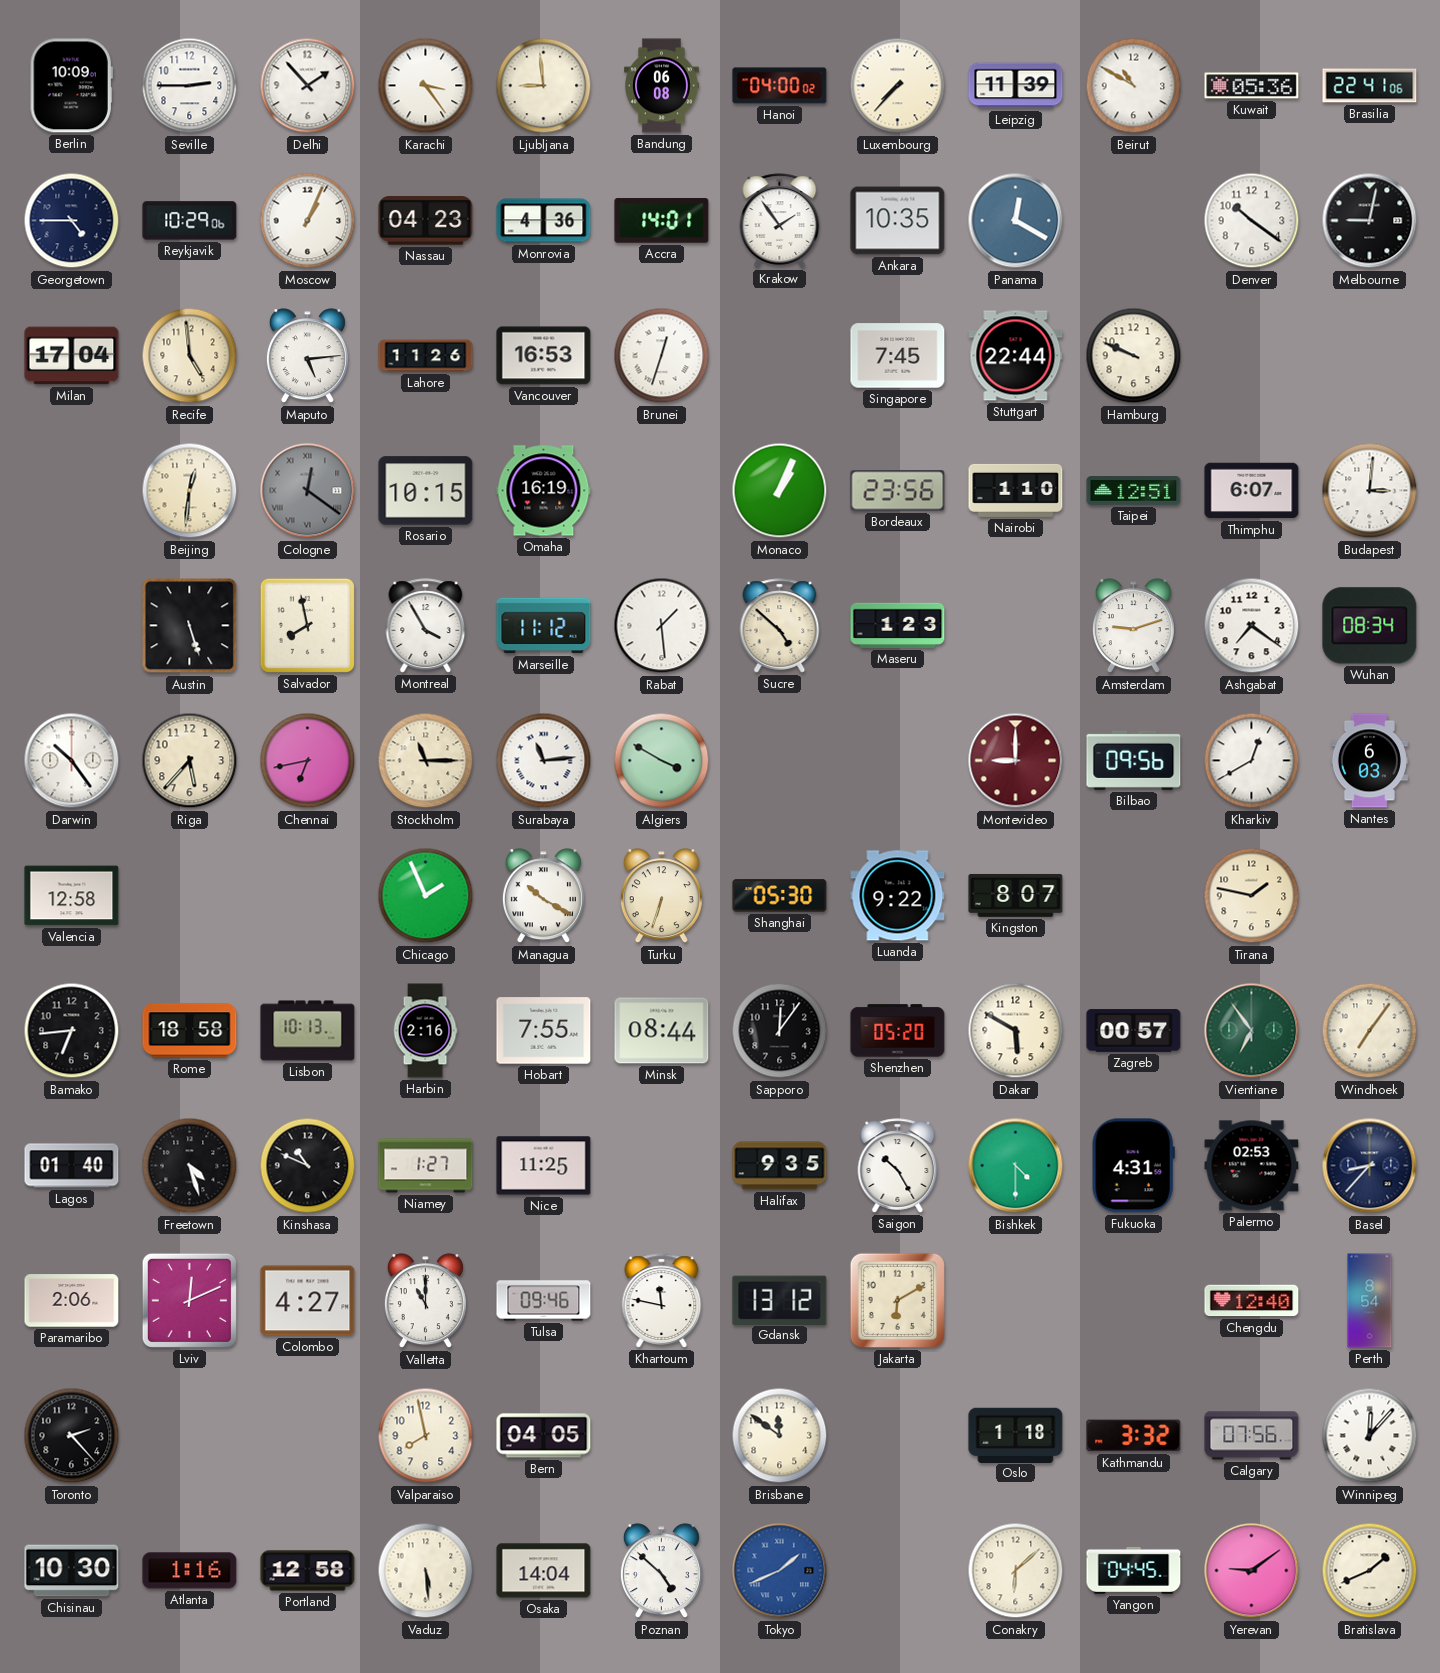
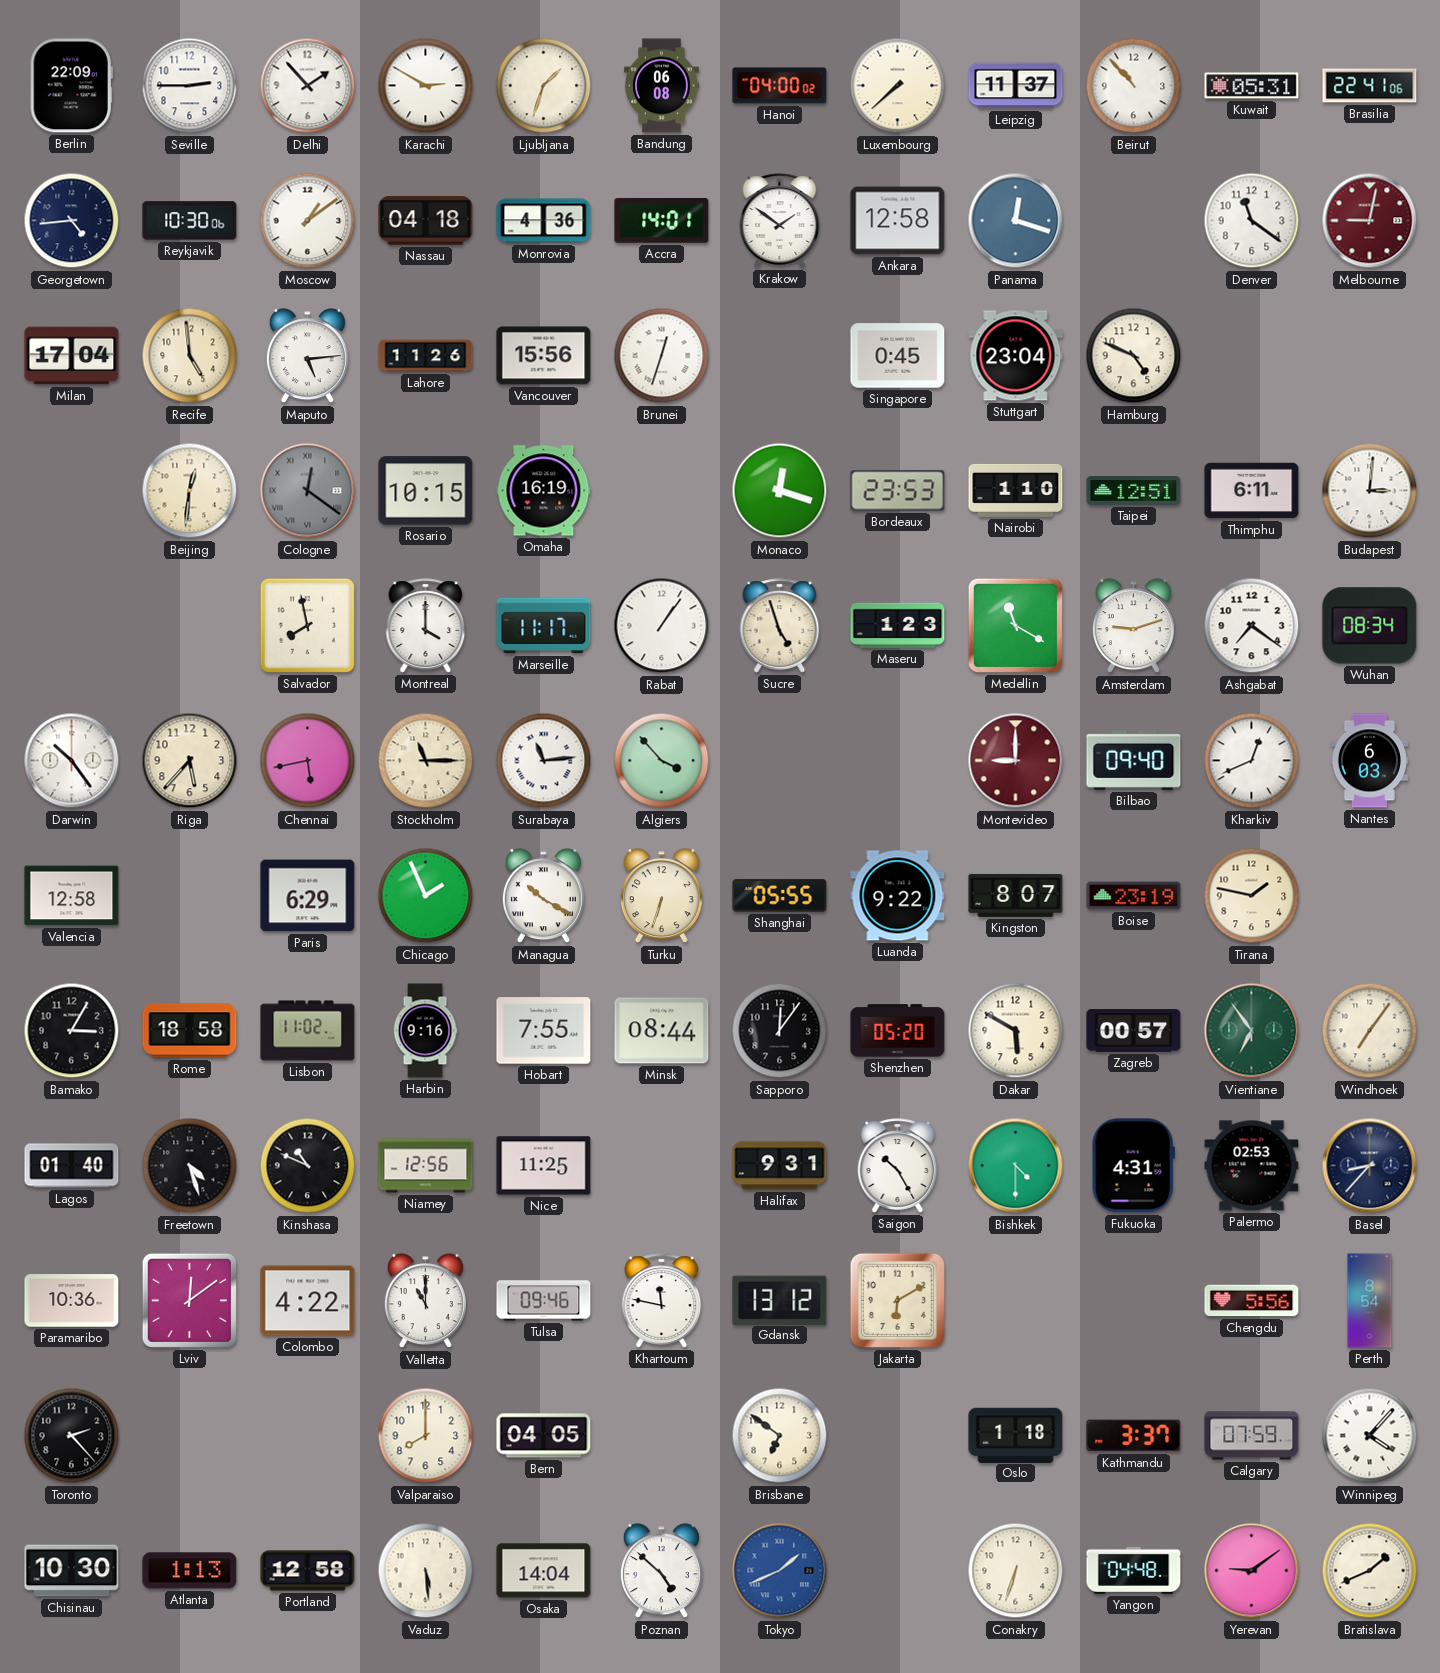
Berlin: 10:09 -> 22:09 (71, 86)
Karachi: 3:24 -> 2:50 (426, 86)
Ljubljana: 8:59 -> 1:33 (544, 86)
Luxembourg: 7:37 -> 7:38 (898, 86)
Leipzig: 11:39 -> 11:37 (1016, 86)
Beirut: 10:50 -> 10:53 (1134, 86)
Kuwait: 05:36 -> 05:31 (1252, 86)
Georgetown: 4:45 -> 4:44 (72, 221)
Reykjavik: 10:29 -> 10:30 (190, 221)
Moscow: 1:04 -> 1:09 (308, 221)
Nassau: 04:23 -> 04:18 (426, 221)
Krakow: 1:54 -> 1:51 (780, 221)
Ankara: 10:35 -> 12:58 (898, 221)
Panama: 12:20 -> 12:18 (1016, 221)
Denver: 10:21 -> 11:21 (1252, 221)
Melbourne dial: black -> burgundy (1370, 221)
Vancouver: 16:53 -> 15:56 (544, 356)
Singapore: 7:45 -> 0:45 (898, 356)
Stuttgart: 22:44 -> 23:04 (1016, 356)
Hamburg: 9:49 -> 4:49 (1134, 356)
Monaco: 1:04 -> 12:18 (780, 491)
Bordeaux: 23:56 -> 23:53 (898, 491)
Thimphu: 6:07 -> 6:11 (1252, 491)
Austin: 5:27 -> none (190, 626)
Montreal: 3:55 -> 4:00 (426, 626)
Marseille: 11:12 -> 11:17 (544, 626)
Rabat: 1:29 -> 1:06 (662, 626)
Sucre: 4:52 -> 4:57 (780, 626)
Medellin: none -> 11:20 (1015, 625)
Chennai: 6:43 -> 5:43 (308, 761)
Algiers: 3:50 -> 3:53 (662, 761)
Bilbao: 09:56 -> 09:40 (1134, 760)
Kharkiv: 12:40 -> 12:41 (1252, 761)
Paris: none -> 6:29 (308, 896)
Shanghai: 05:30 -> 05:55 (780, 896)
Boise: none -> 23:19 (1134, 896)
Bamako: 6:44 -> 3:05 (72, 1031)
Lisbon: 10:13 -> 11:02 (308, 1031)
Harbin: 2:16 -> 9:16 (425, 1031)
Niamey: 1:27 -> 12:56 (426, 1166)
Halifax: 9:35 -> 9:31 (780, 1166)
Paramaribo: 2:06 -> 10:36 (72, 1301)
Lviv: 12:11 -> 12:09 (189, 1300)
Colombo: 4:27 -> 4:22 (308, 1301)
Chengdu: 12:40 -> 5:56 (1252, 1301)
Valparaiso: 7:58 -> 8:00 (426, 1436)
Brisbane: 11:51 -> 6:51 (780, 1436)
Kathmandu: 3:32 -> 3:37 (1134, 1436)
Calgary: 07:56 -> 07:59 (1252, 1436)
Winnipeg: 12:07 -> 4:07 (1370, 1436)
Atlanta: 1:16 -> 1:13 (190, 1571)
Conakry: 6:08 -> 6:33 (1016, 1571)
Yangon: 04:45 -> 04:48 (1134, 1570)
